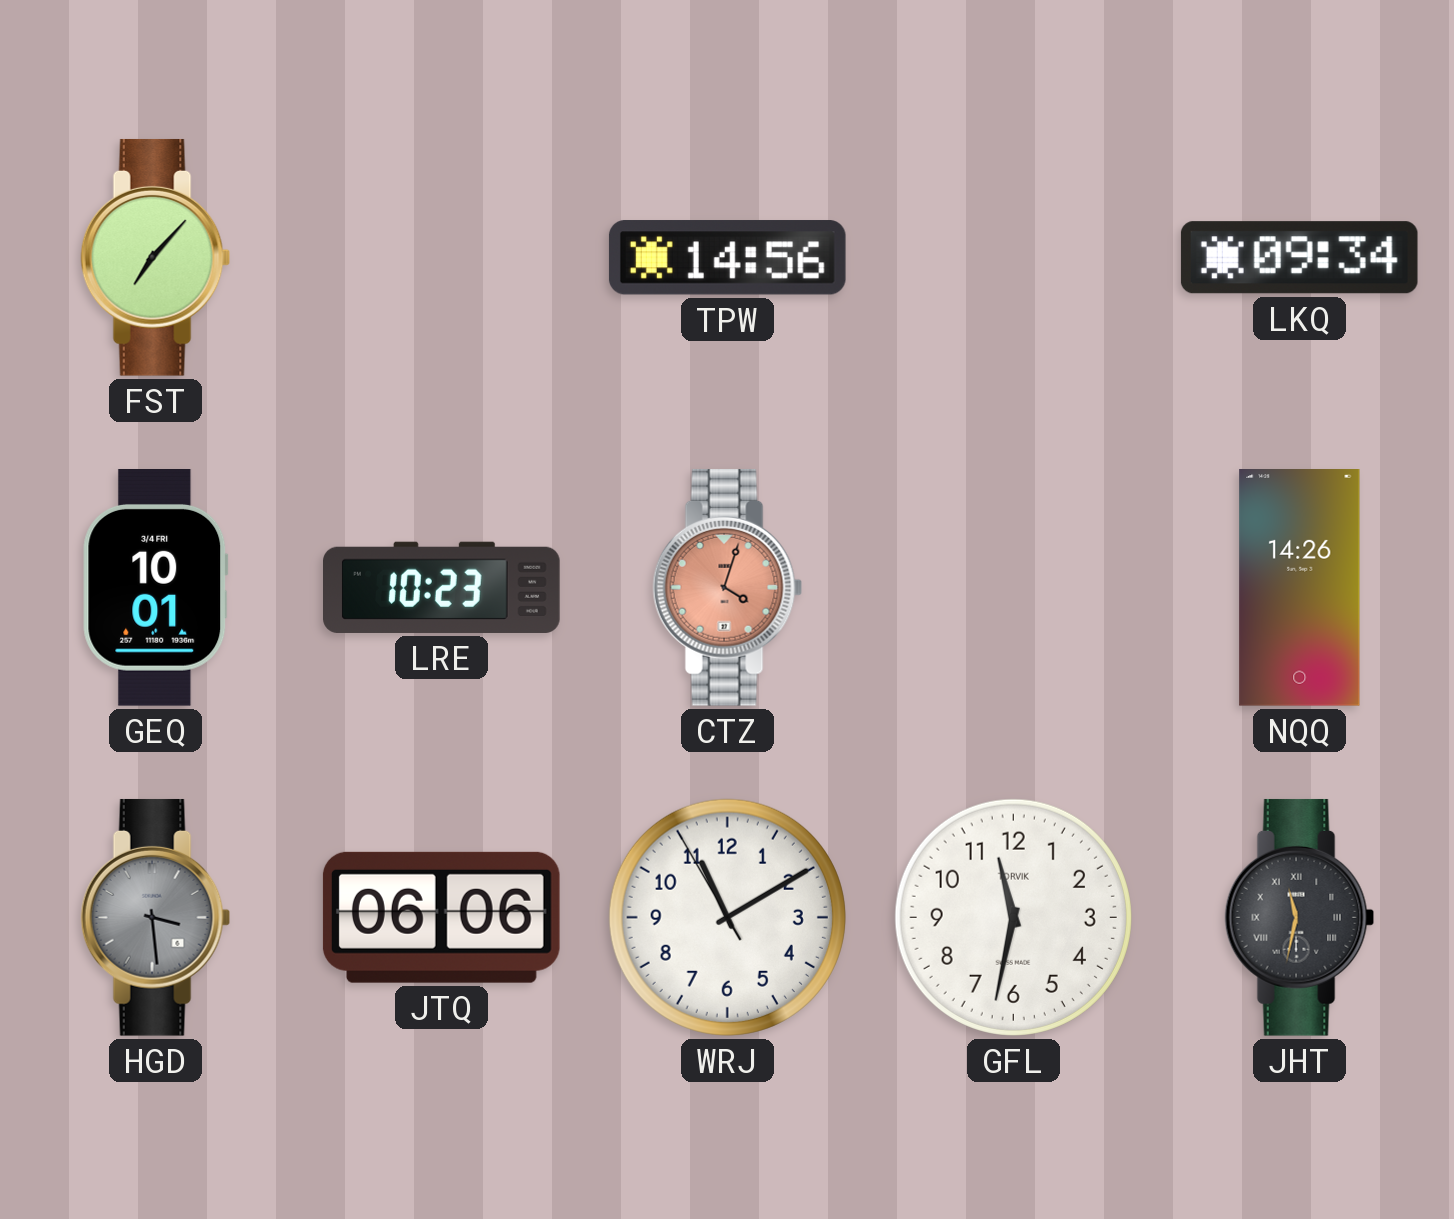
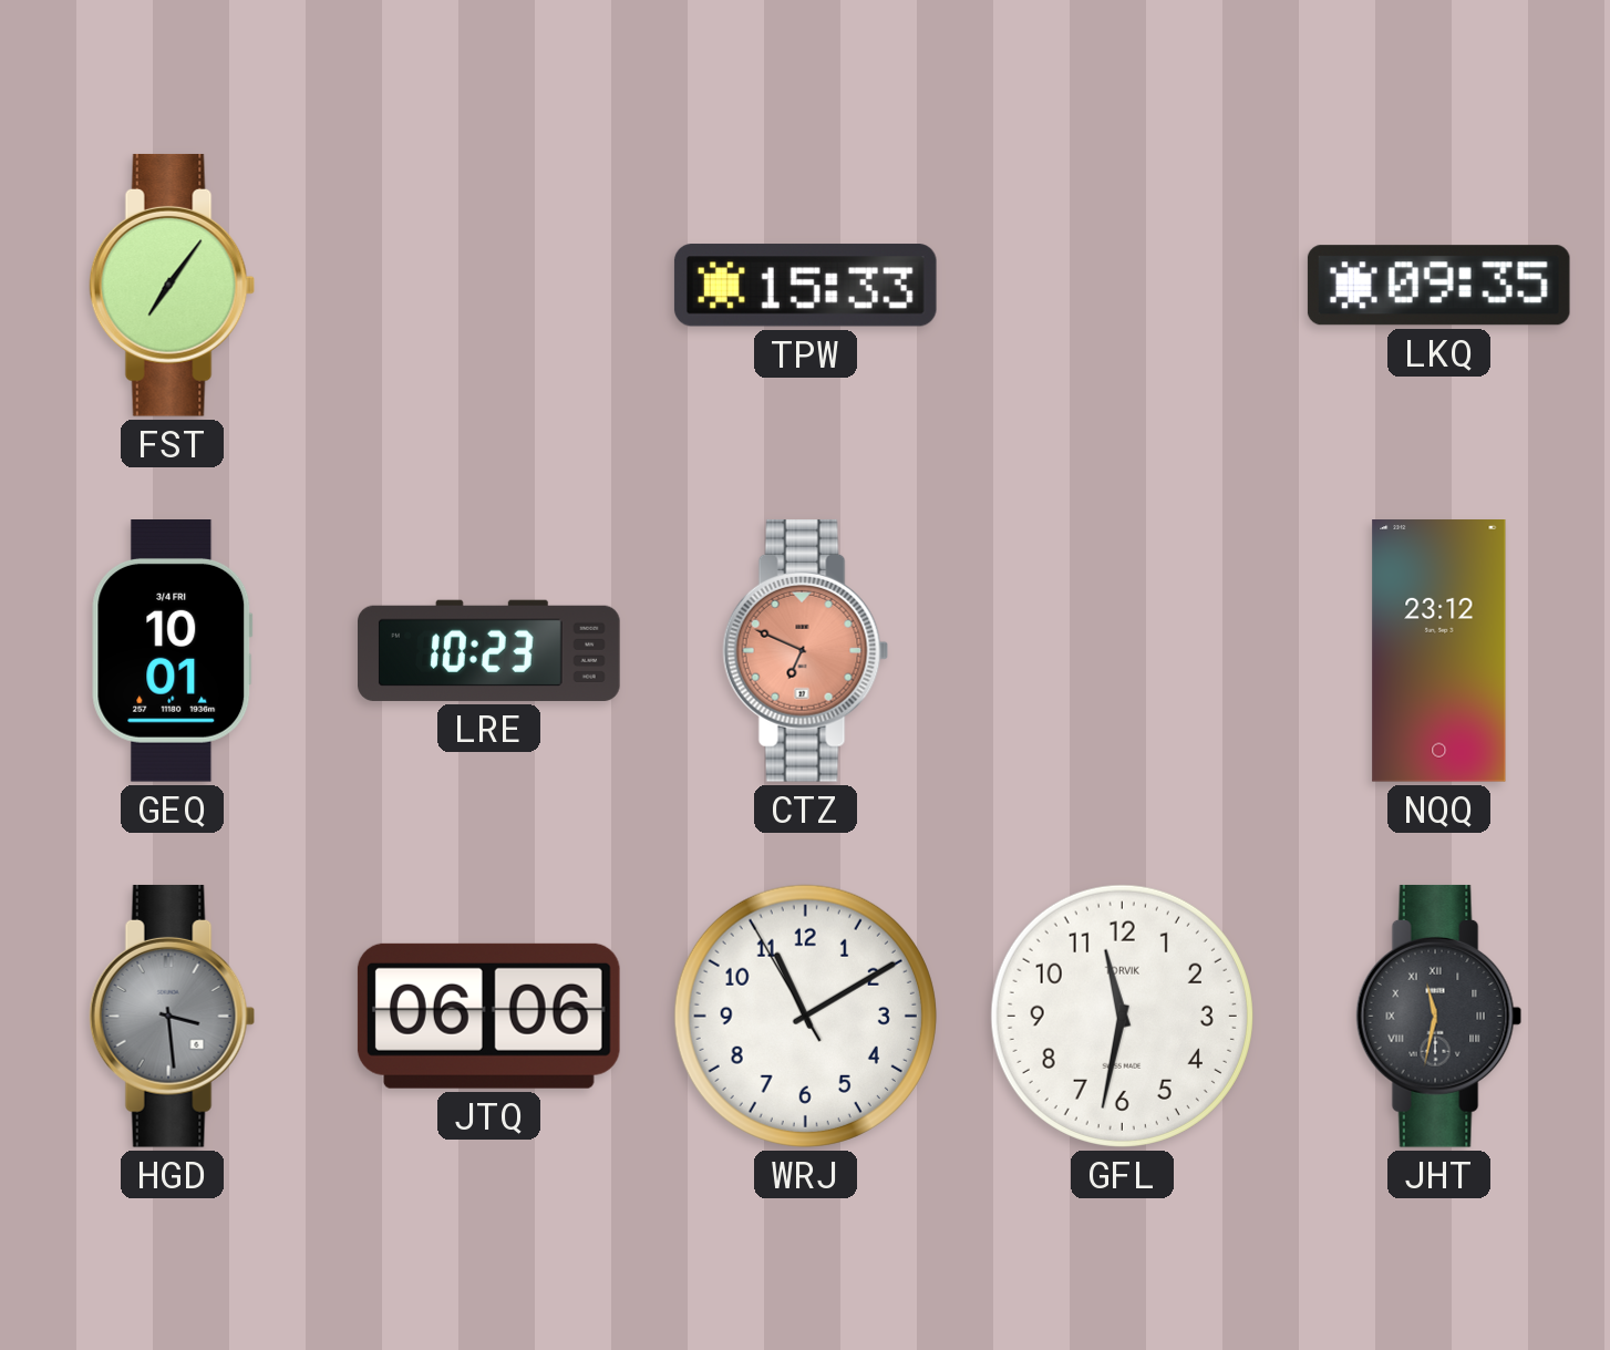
FST: 7:07 -> 7:06 (173, 285)
TPW: 14:56 -> 15:33 (805, 286)
LKQ: 09:34 -> 09:35 (1438, 286)
CTZ: 4:03 -> 6:49 (806, 650)
NQQ: 14:26 -> 23:12 (1439, 651)
